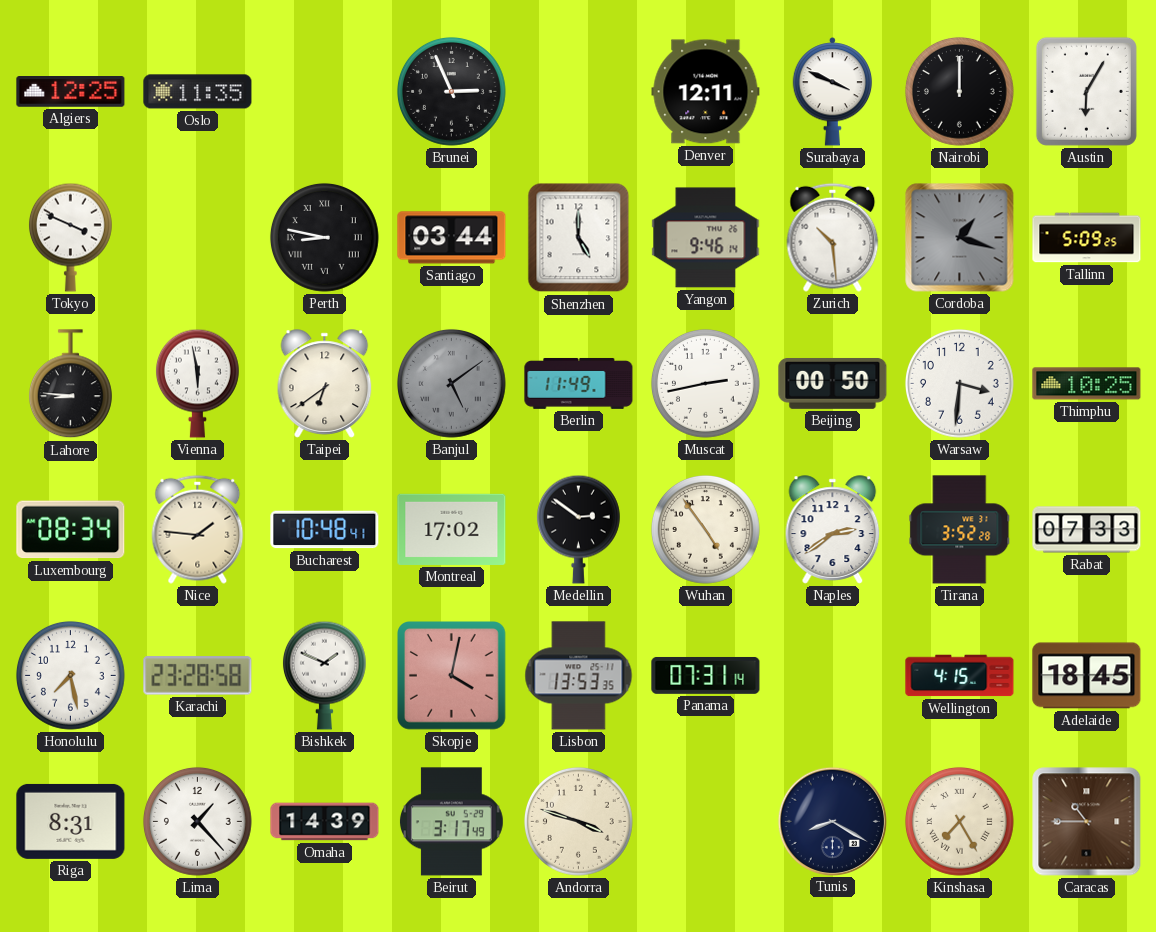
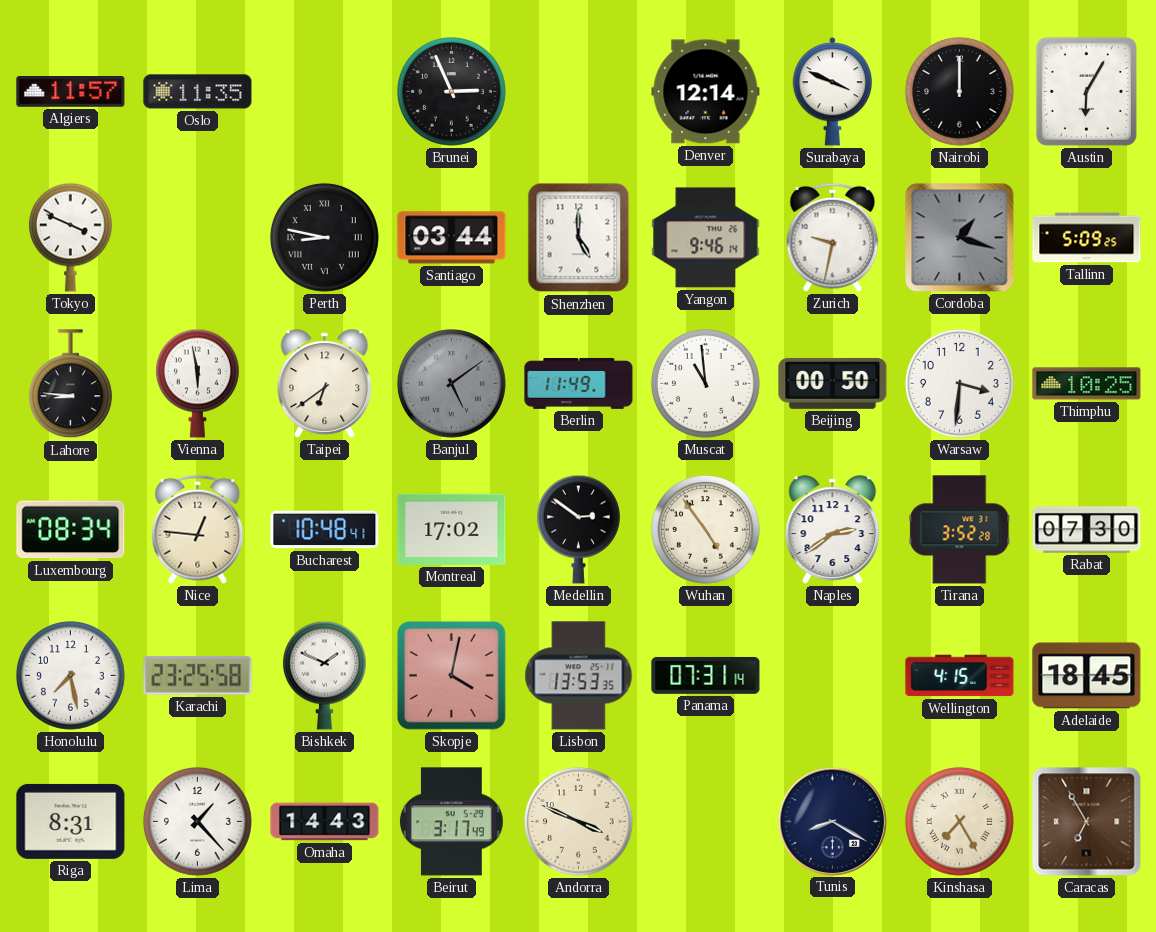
Algiers: 12:25 -> 11:57 (71, 92)
Denver: 12:11 -> 12:14 (706, 92)
Zurich: 10:29 -> 9:32 (833, 237)
Muscat: 2:43 -> 10:59 (705, 384)
Nice: 1:46 -> 12:46 (198, 529)
Rabat: 07:33 -> 07:30 (1087, 530)
Karachi: 23:28 -> 23:25 (198, 676)
Omaha: 14:39 -> 14:43 (325, 822)
Andorra: 3:48 -> 3:49 (578, 822)
Caracas: 10:45 -> 6:55 (1087, 822)
